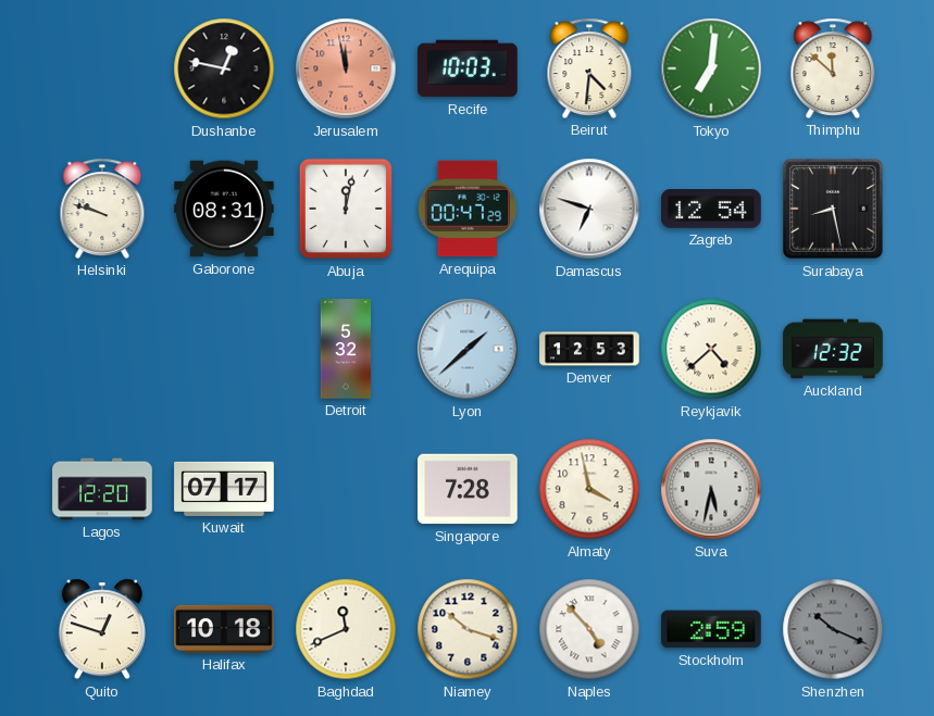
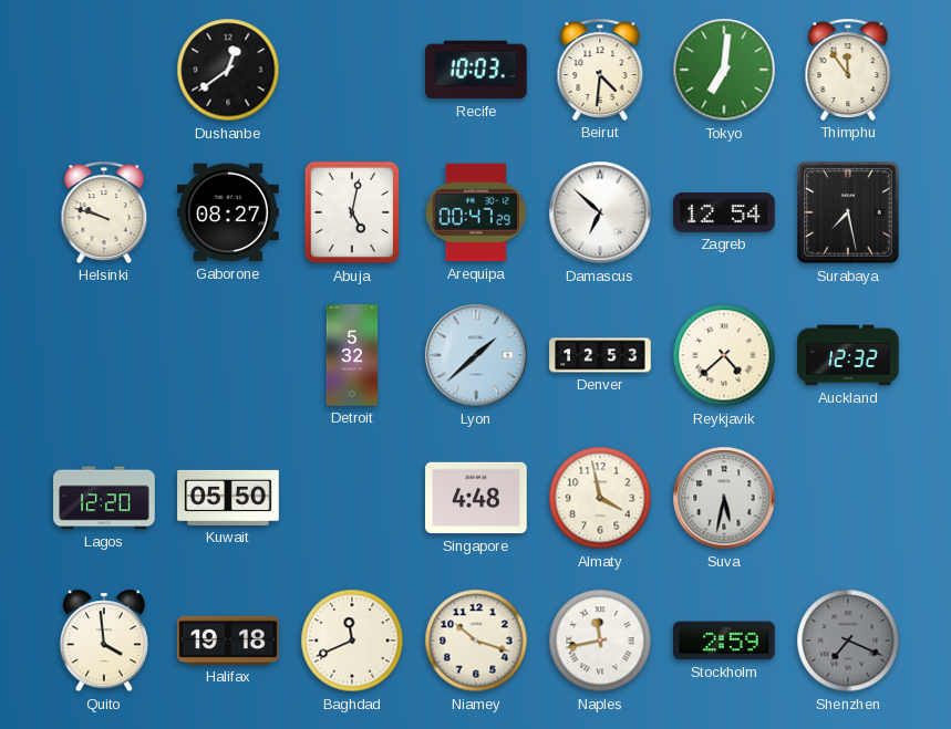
Dushanbe: 12:47 -> 12:39 (228, 70)
Jerusalem: 11:58 -> none (346, 68)
Thimphu: 11:52 -> 11:54 (848, 70)
Gaborone: 08:31 -> 08:27 (228, 212)
Abuja: 12:02 -> 5:02 (352, 212)
Damascus: 6:48 -> 6:52 (600, 212)
Surabaya: 8:28 -> 7:28 (848, 212)
Kuwait: 07:17 -> 05:50 (228, 498)
Singapore: 7:28 -> 4:48 (476, 498)
Quito: 12:48 -> 3:59 (104, 641)
Halifax: 10:18 -> 19:18 (228, 641)
Naples: 4:53 -> 11:43 (600, 641)
Shenzhen: 10:19 -> 7:19 (848, 641)
